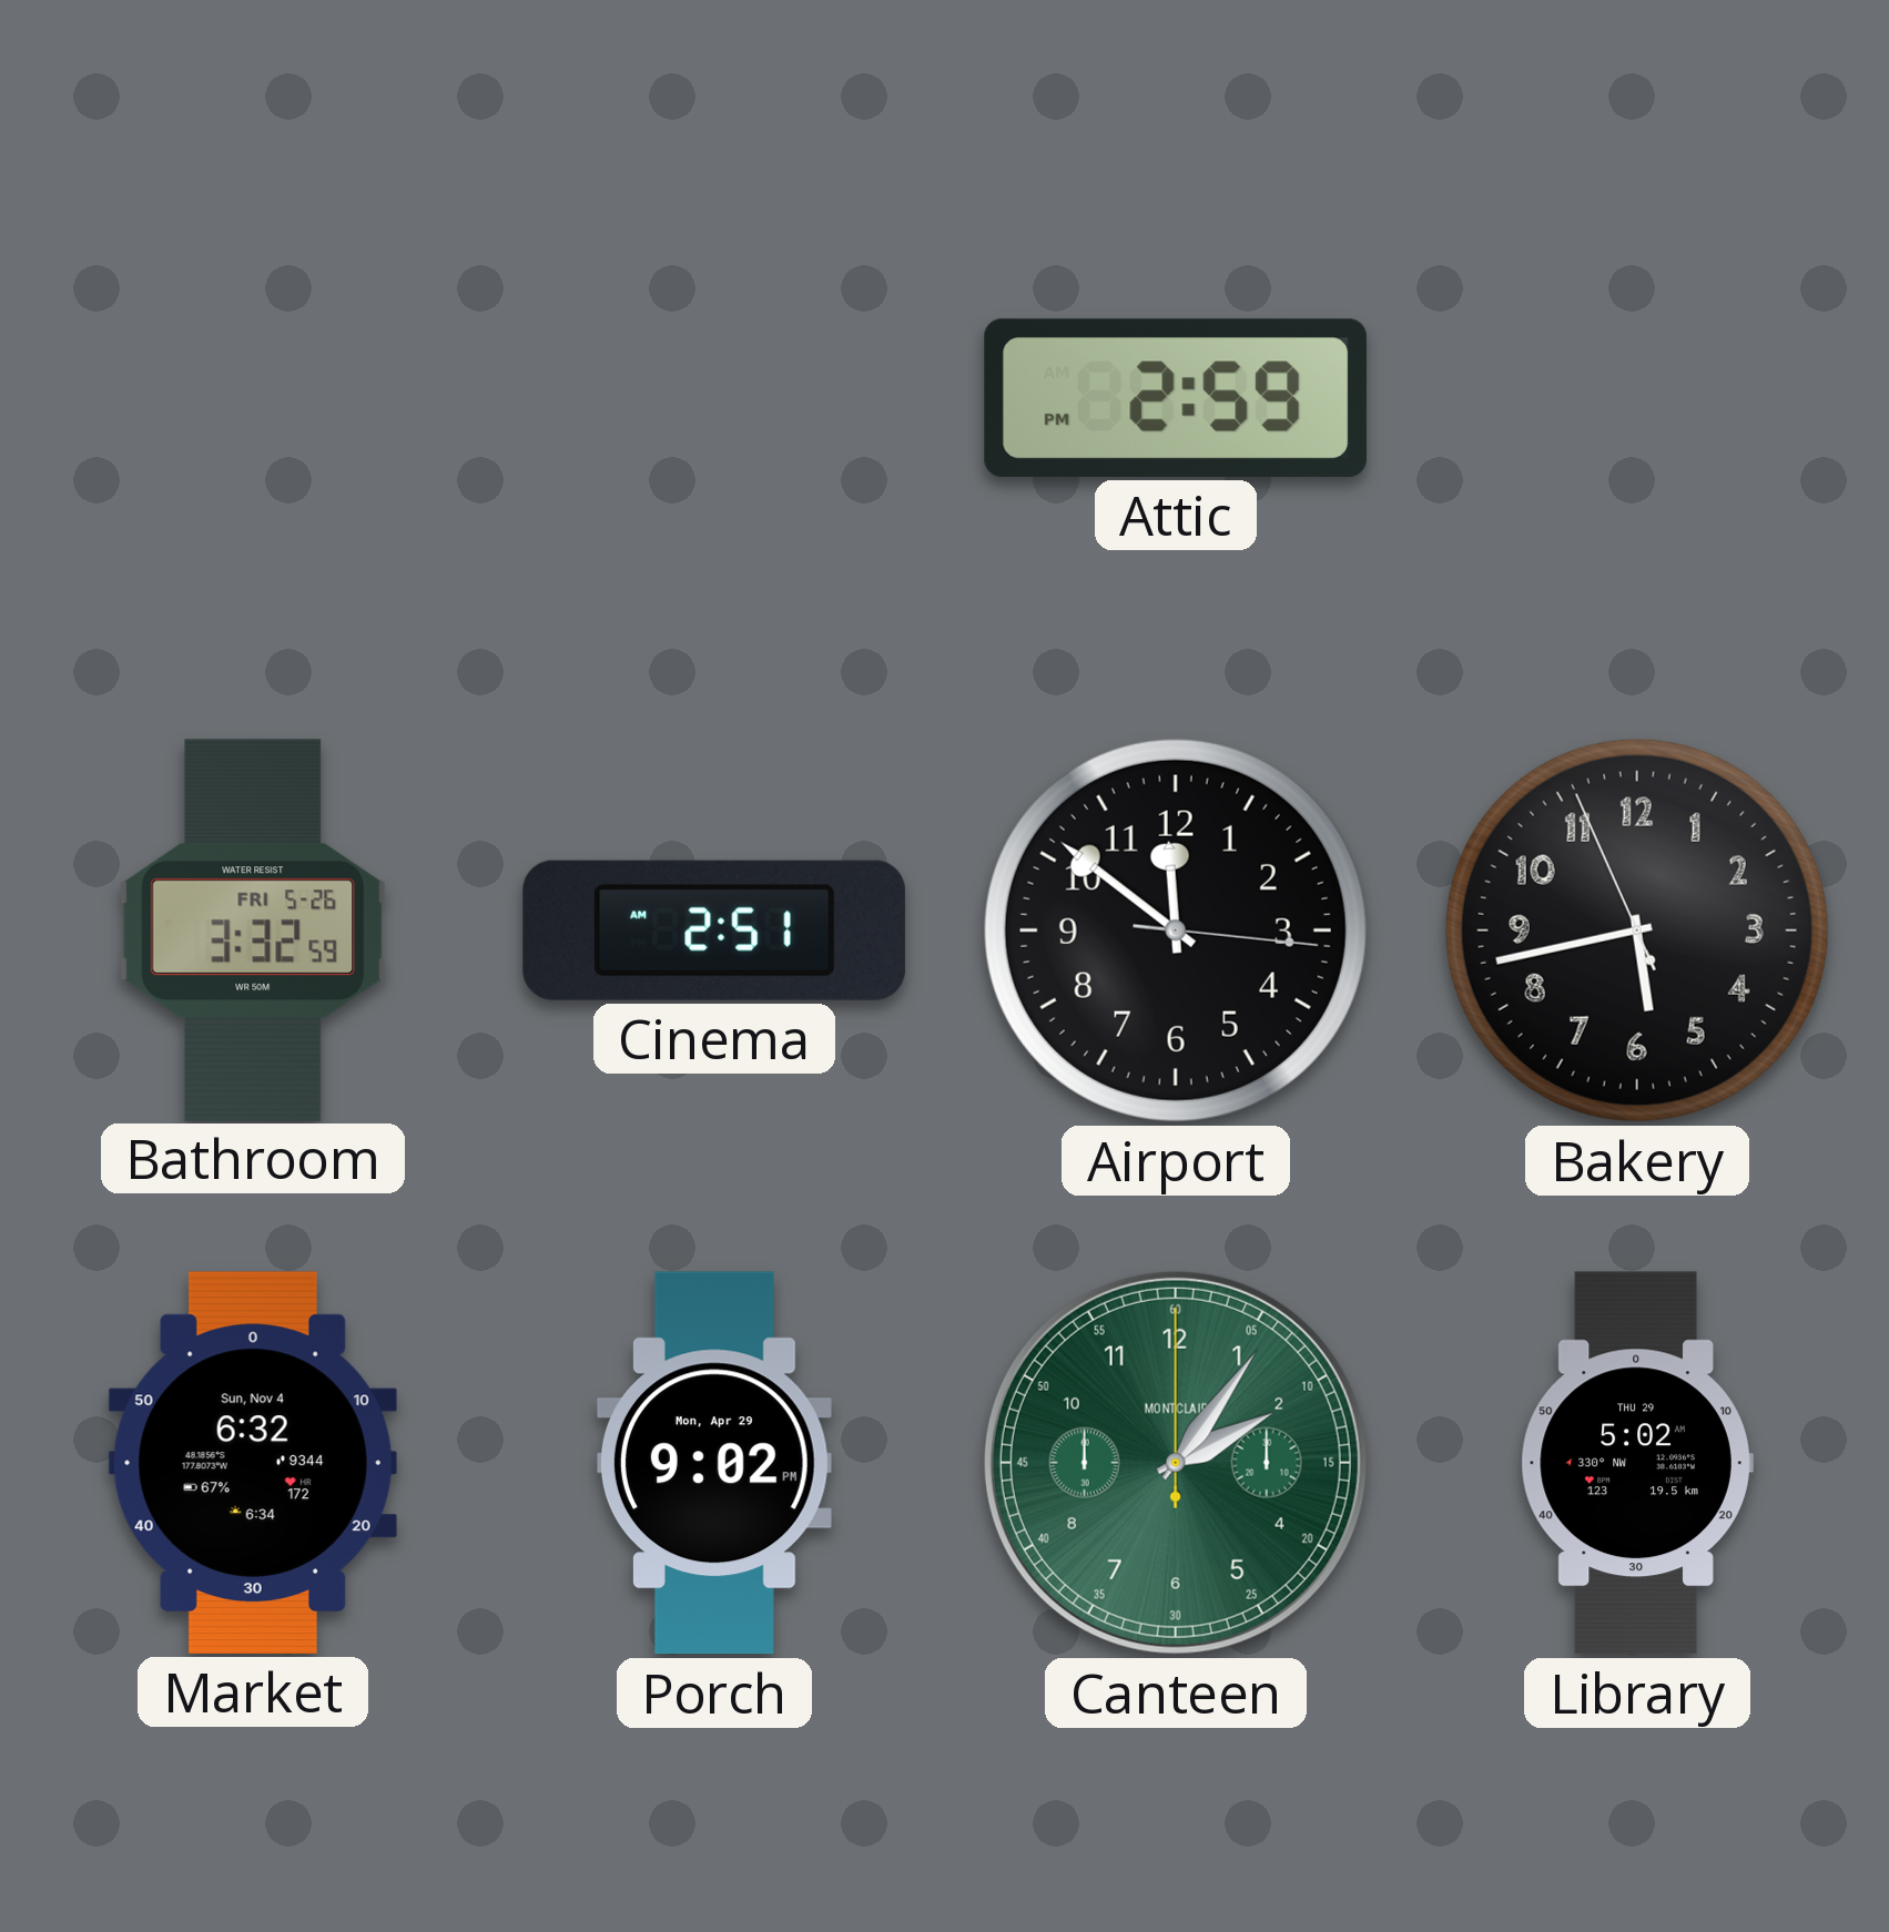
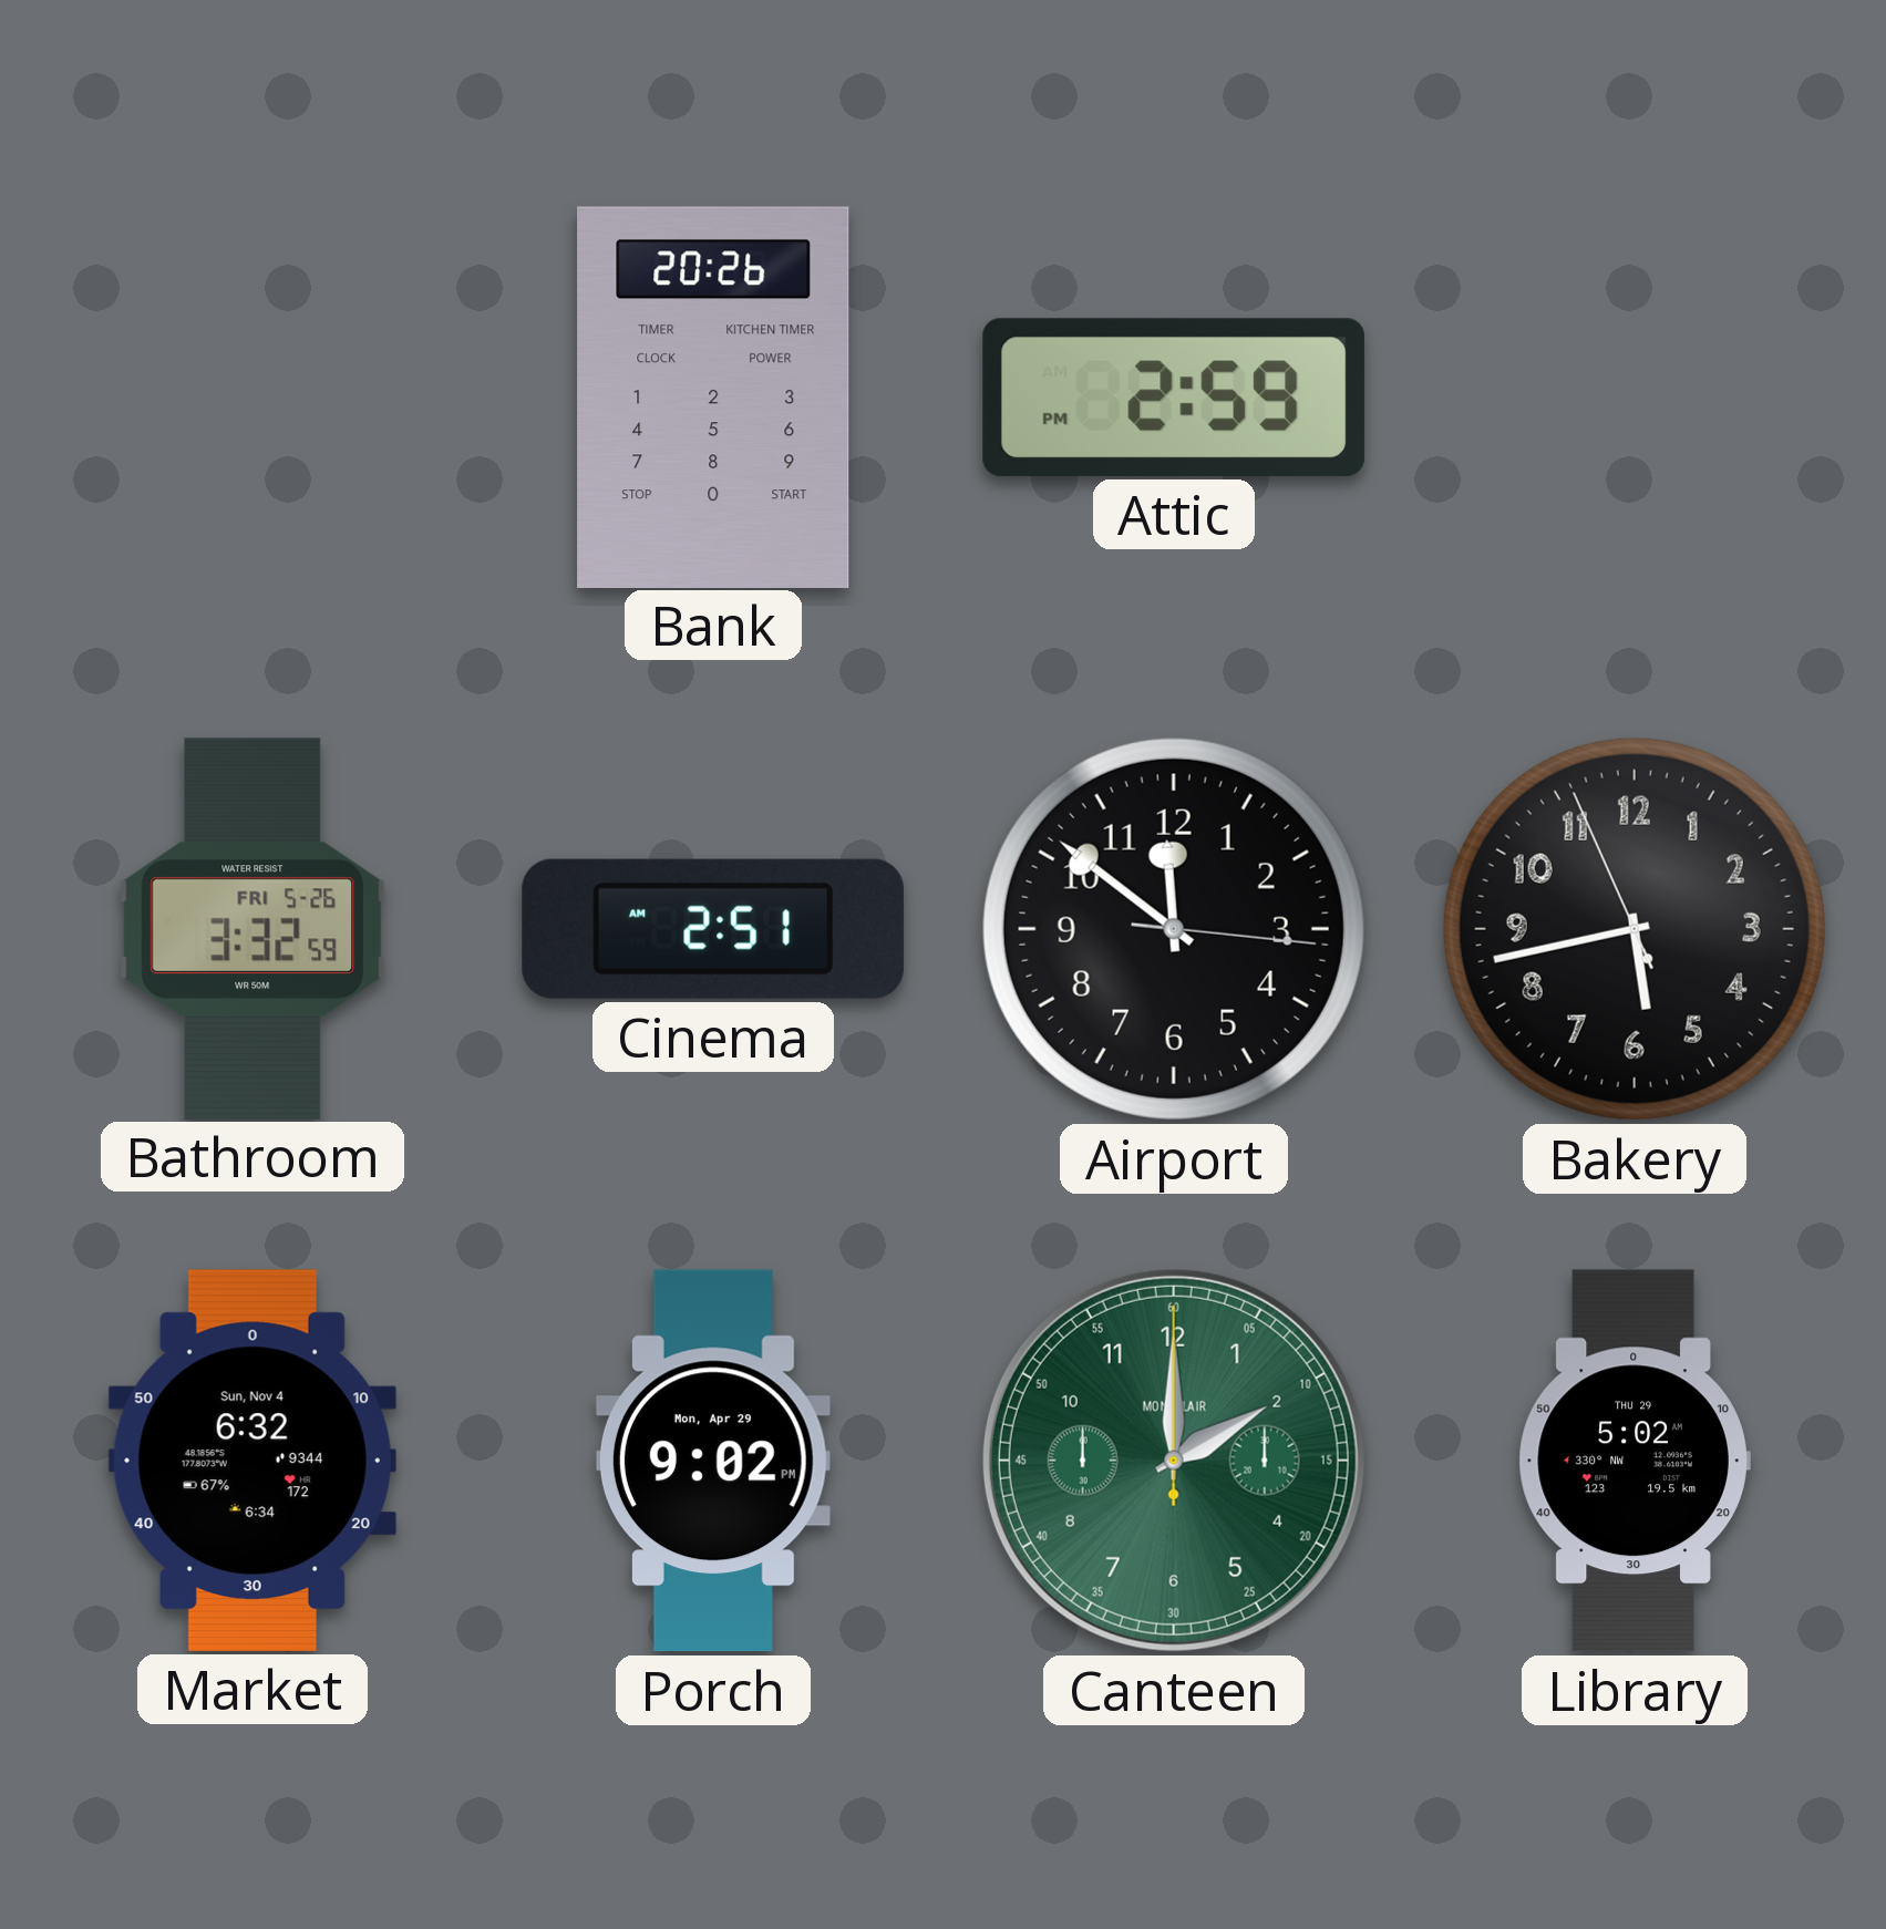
Bank: none -> 20:26 (713, 396)
Canteen: 2:06 -> 2:00 (1174, 1461)
